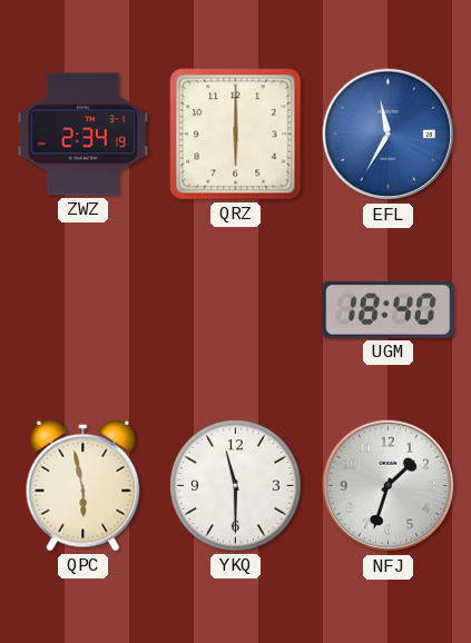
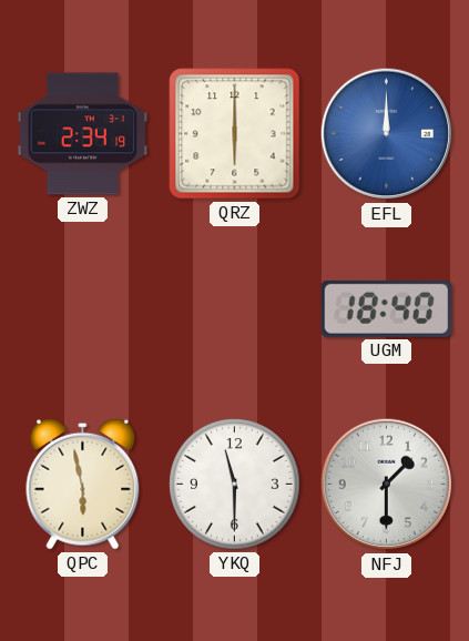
EFL: 11:35 -> 12:00 (387, 134)
NFJ: 1:33 -> 1:30 (387, 485)
